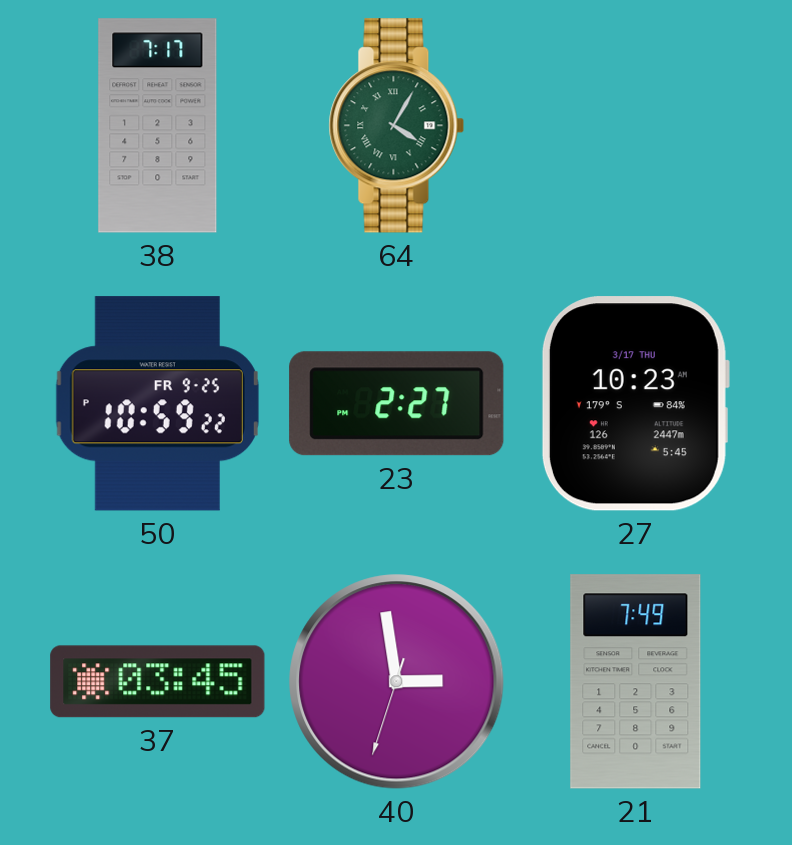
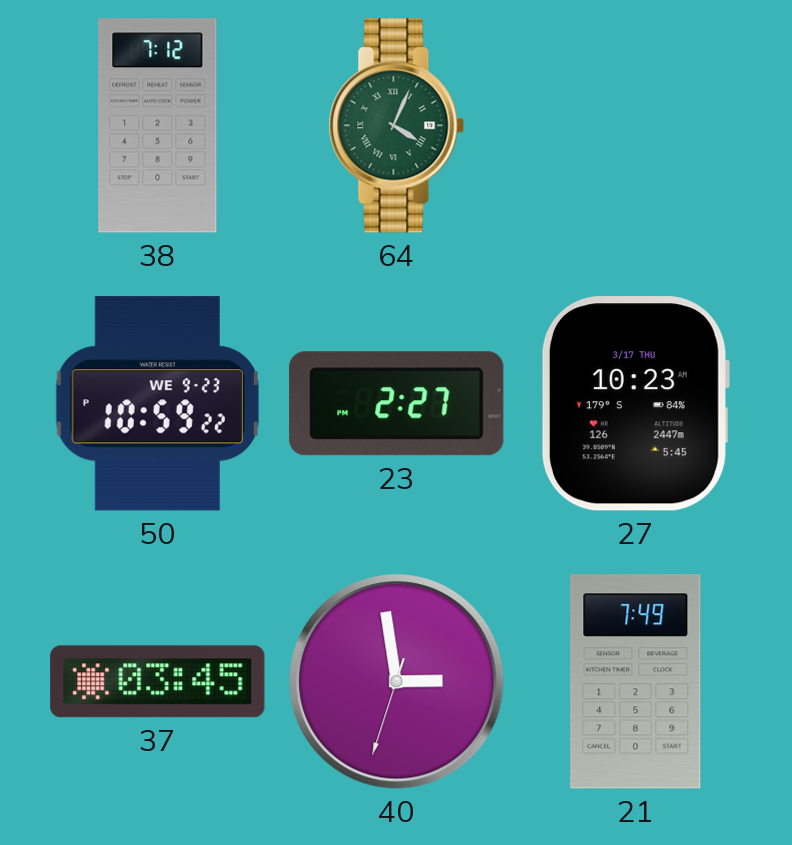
38: 7:17 -> 7:12 (158, 126)
64: 4:05 -> 4:04 (397, 126)
50 date: FR 9-25 -> WE 9-23 (157, 404)
